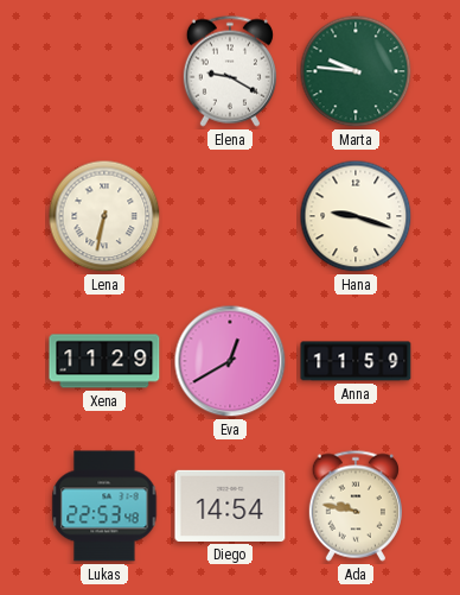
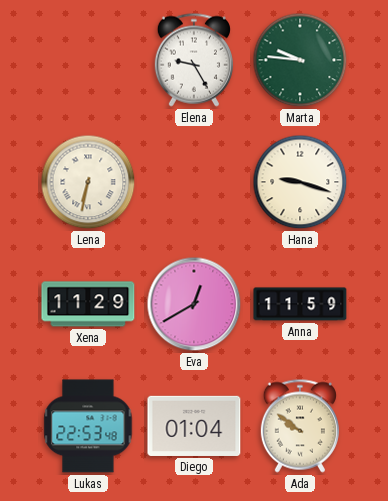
Elena: 9:20 -> 9:25 (194, 60)
Diego: 14:54 -> 01:04 (194, 426)
Ada: 9:47 -> 9:51 (300, 426)
